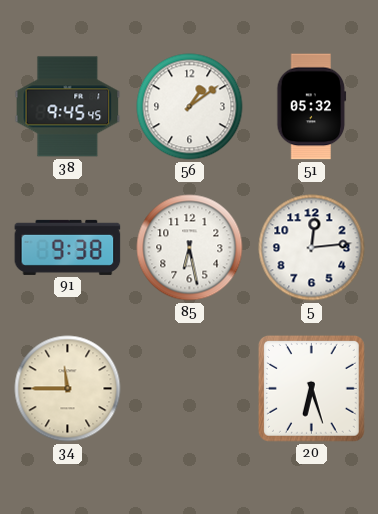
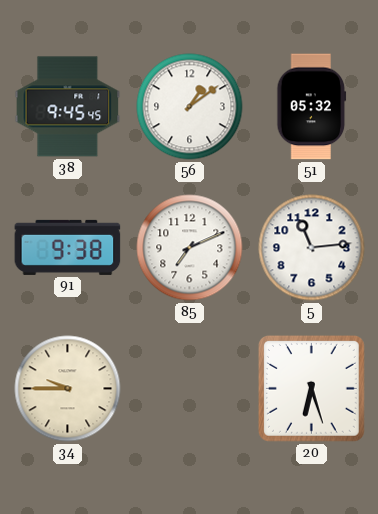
85: 6:28 -> 7:11 (190, 248)
5: 12:14 -> 11:14 (312, 248)
34: 11:45 -> 9:45 (68, 389)
